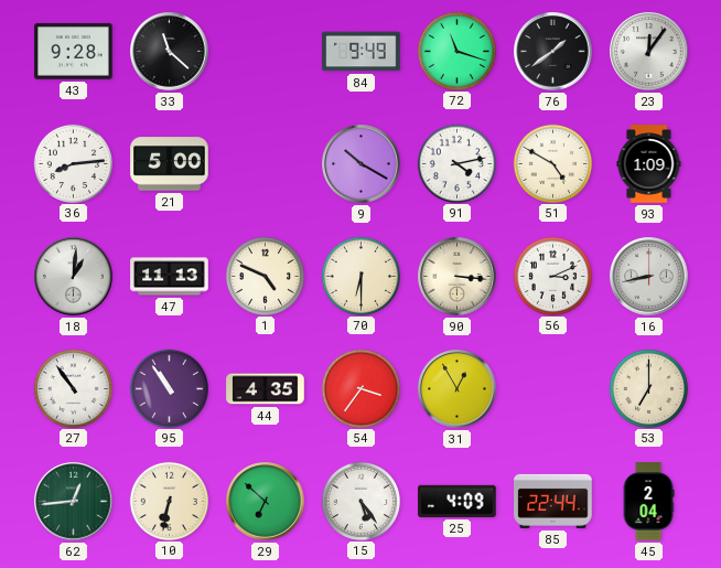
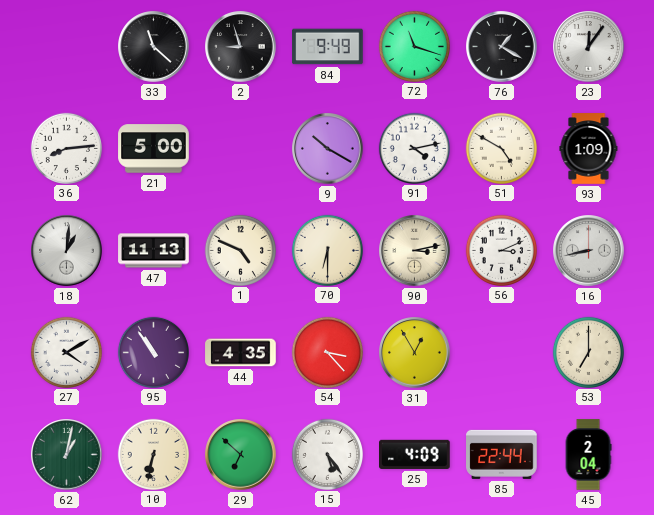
43: 9:28 -> none (74, 52)
2: none -> 8:57 (241, 47)
76: 1:39 -> 1:20 (502, 47)
90: 3:16 -> 3:13 (415, 251)
27: 10:54 -> 4:10 (66, 352)
54: 3:36 -> 3:23 (327, 352)
62: 12:44 -> 1:02 (67, 455)
